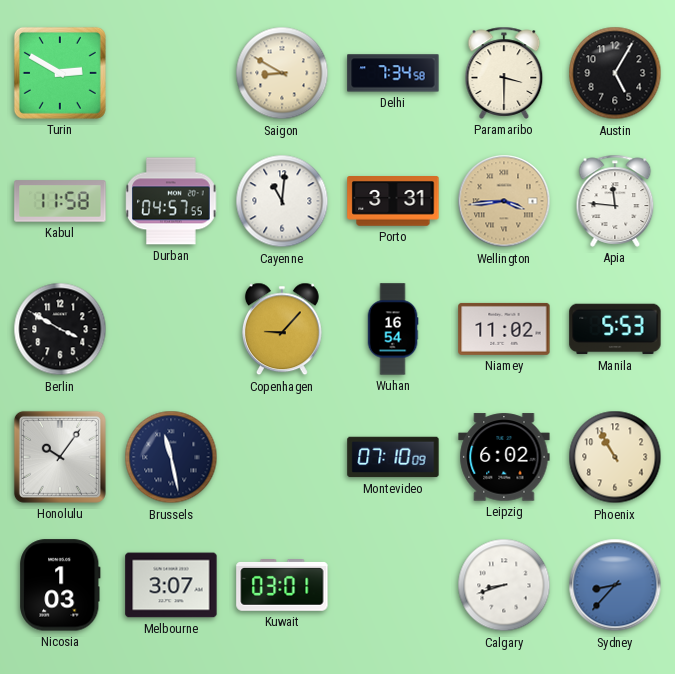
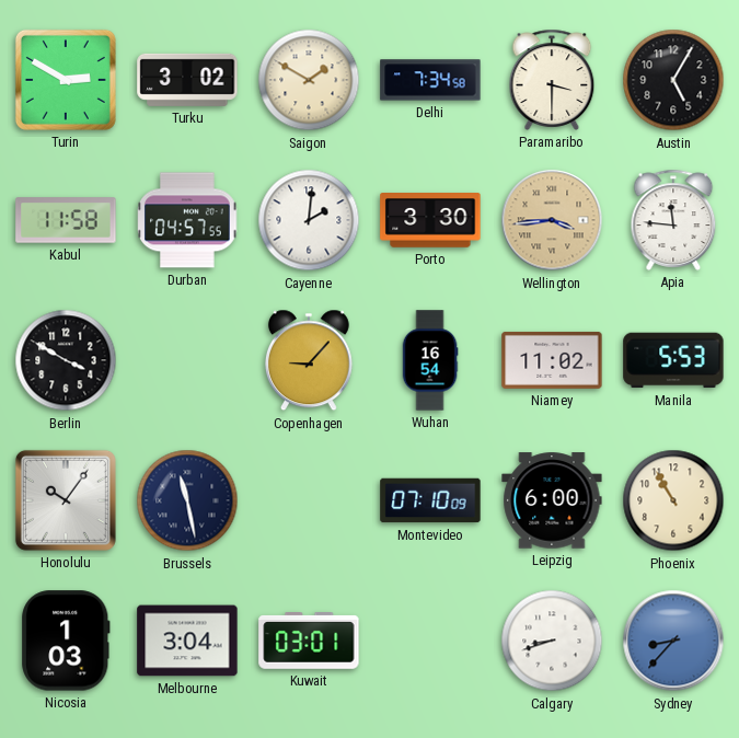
Turku: none -> 3:02 (187, 80)
Saigon: 8:50 -> 1:50 (309, 80)
Cayenne: 11:01 -> 2:01 (309, 220)
Porto: 3:31 -> 3:30 (430, 220)
Leipzig: 6:02 -> 6:00 (552, 500)
Melbourne: 3:07 -> 3:04 (187, 641)
